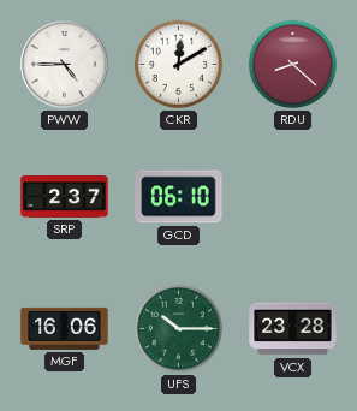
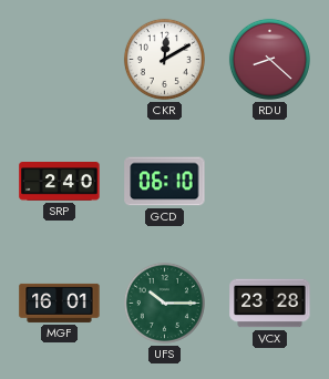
PWW: 4:45 -> none (65, 65)
SRP: 2:37 -> 2:40 (60, 182)
MGF: 16:06 -> 16:01 (60, 303)
